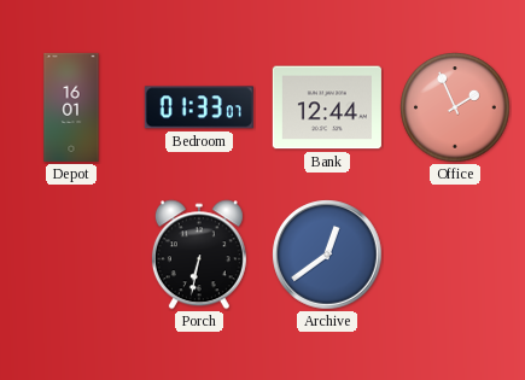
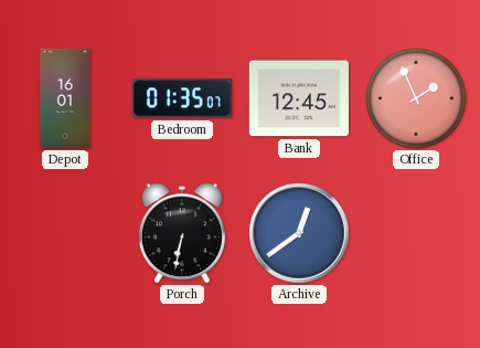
Bedroom: 01:33 -> 01:35 (182, 98)
Bank: 12:44 -> 12:45 (299, 98)
